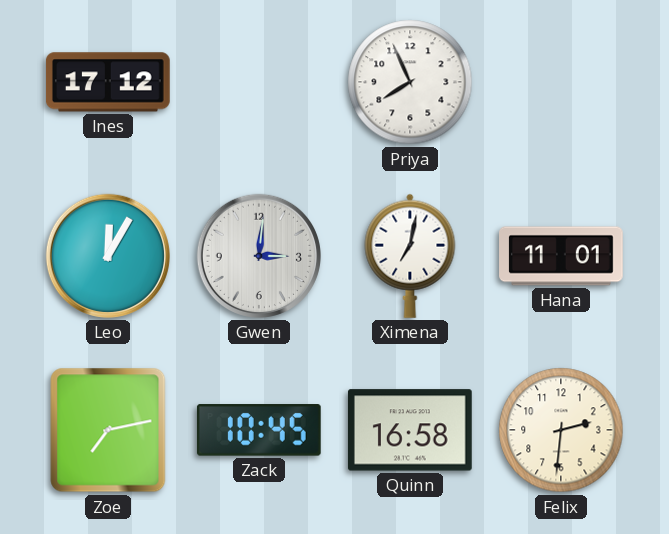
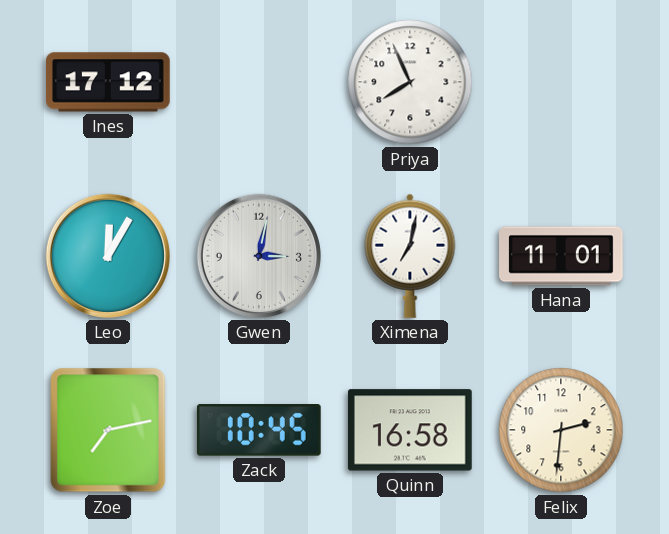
Gwen: 3:01 -> 3:02 (259, 256)
